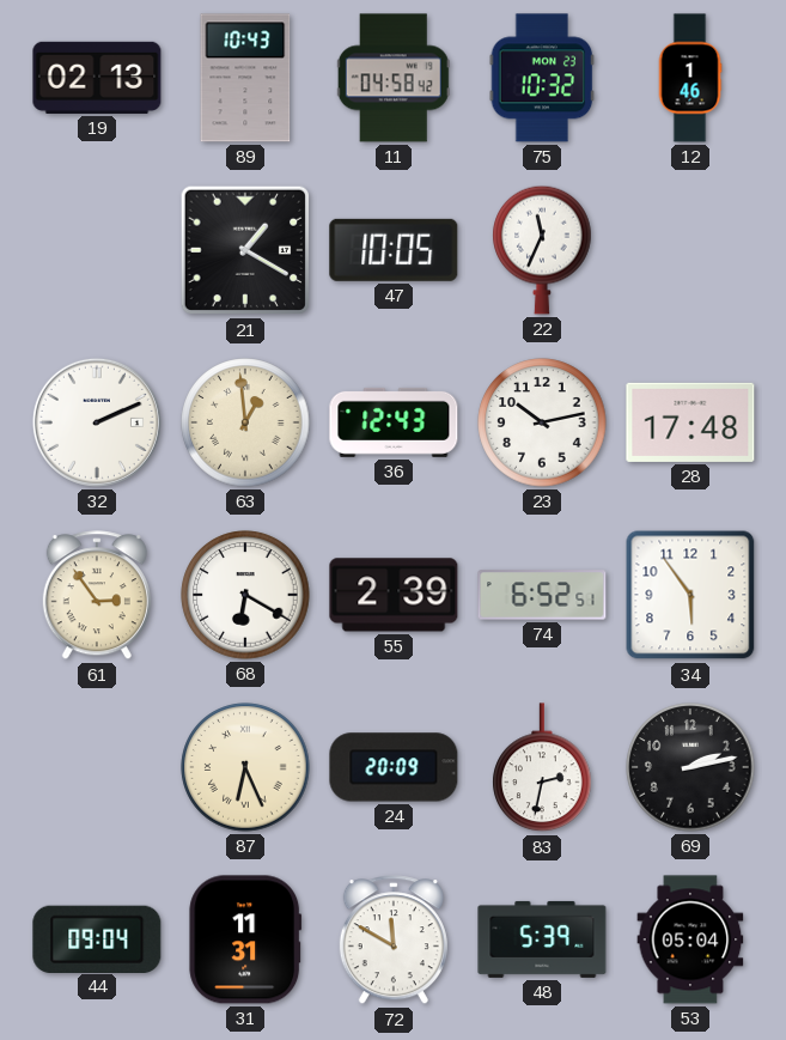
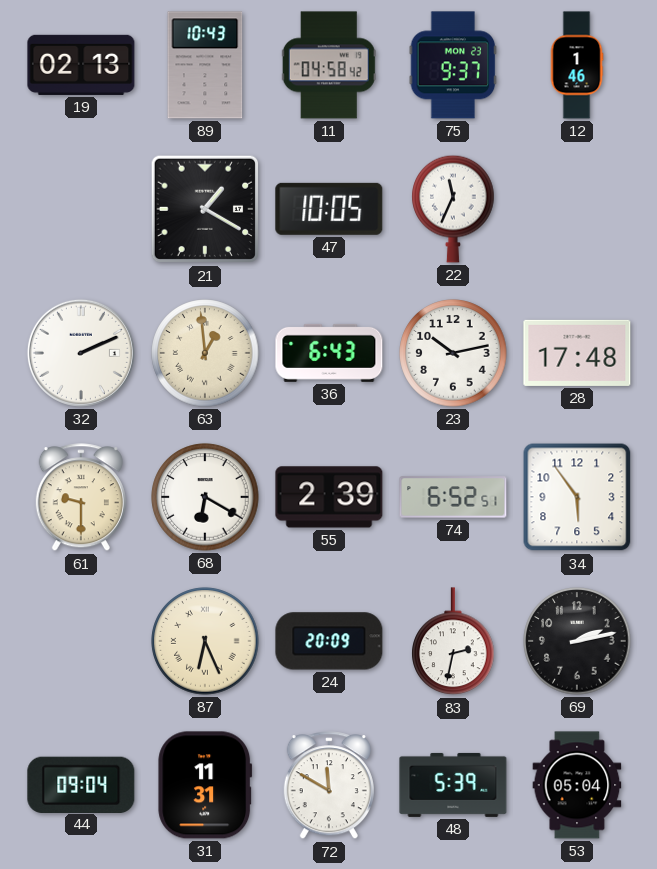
75: 10:32 -> 9:37 (453, 65)
36: 12:43 -> 6:43 (329, 353)
61: 2:54 -> 9:30 (81, 498)
